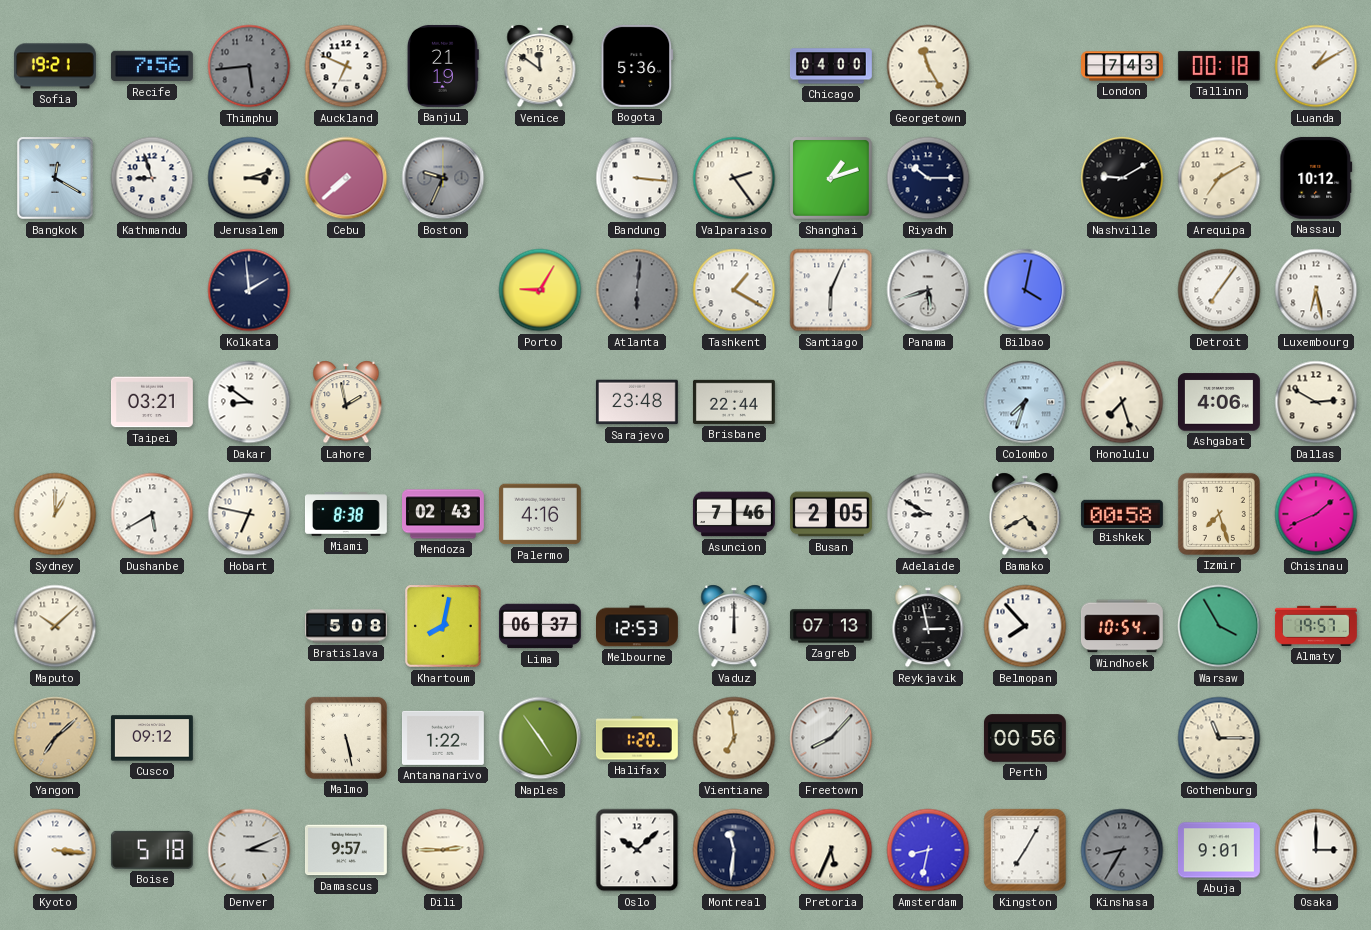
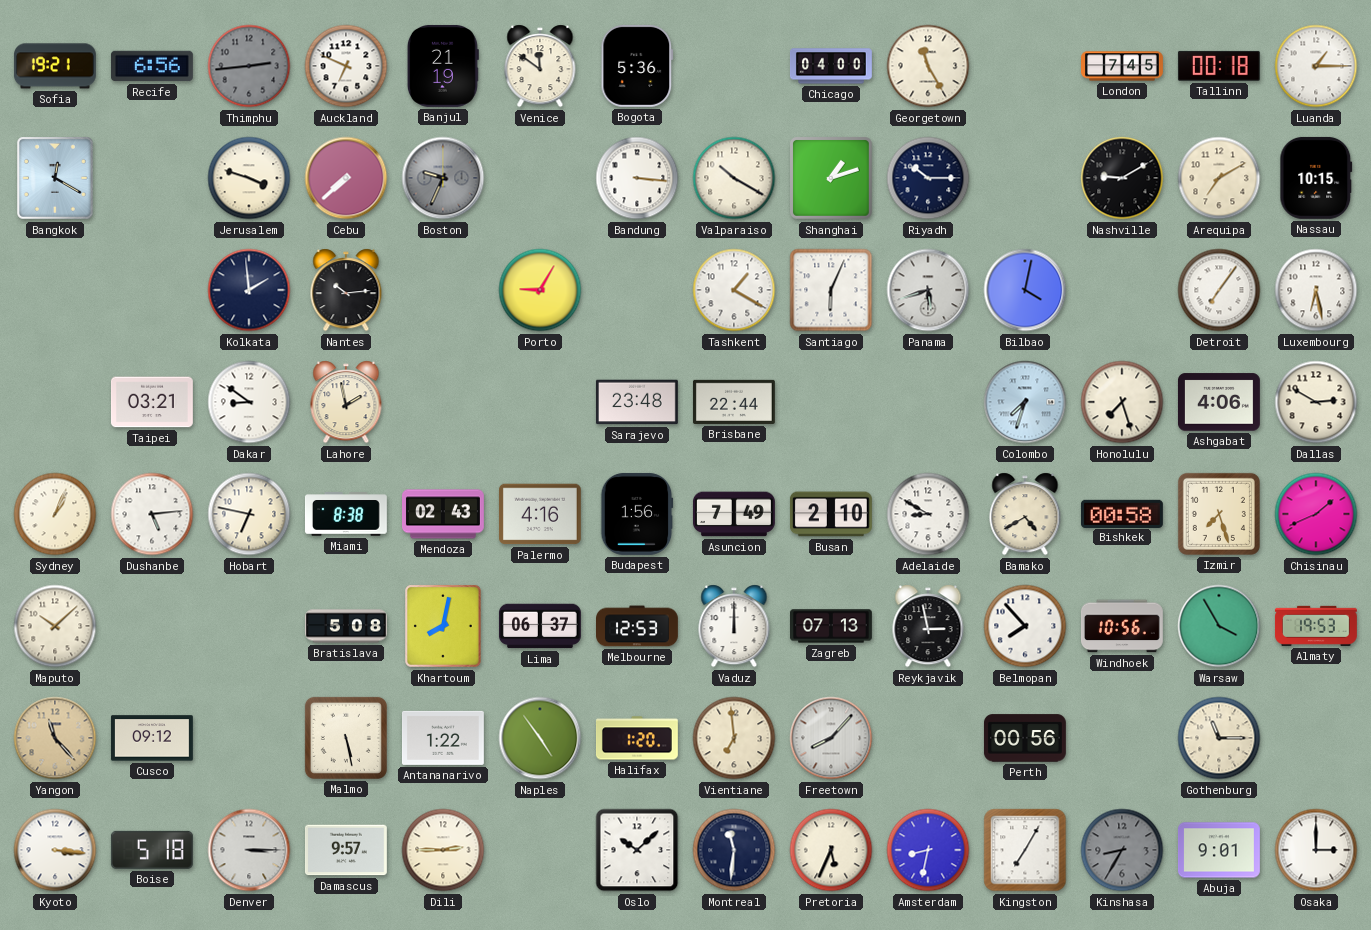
Recife: 7:56 -> 6:56 (152, 66)
Thimphu: 5:44 -> 2:44 (249, 66)
London: 7:43 -> 7:45 (1123, 66)
Luanda: 1:10 -> 1:15 (1316, 66)
Kathmandu: 8:57 -> none (152, 178)
Jerusalem: 3:12 -> 3:48 (249, 178)
Valparaiso: 2:24 -> 10:20 (734, 178)
Nassau: 10:12 -> 10:15 (1316, 178)
Nantes: none -> 10:14 (346, 290)
Atlanta: 6:01 -> none (637, 290)
Sydney: 1:00 -> 1:04 (55, 514)
Dushanbe: 5:40 -> 5:14 (152, 514)
Budapest: none -> 1:56 (637, 514)
Asuncion: 7:46 -> 7:49 (734, 514)
Busan: 2:05 -> 2:10 (831, 514)
Windhoek: 10:54 -> 10:56 (1122, 626)
Almaty: 19:57 -> 19:53 (1316, 626)
Yangon: 7:08 -> 11:23 (55, 738)
Denver: 3:11 -> 3:15 (249, 850)
